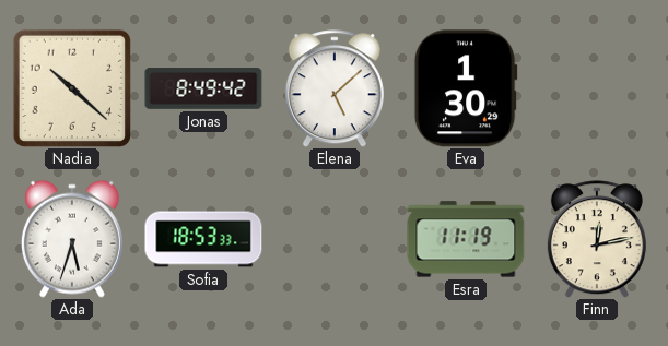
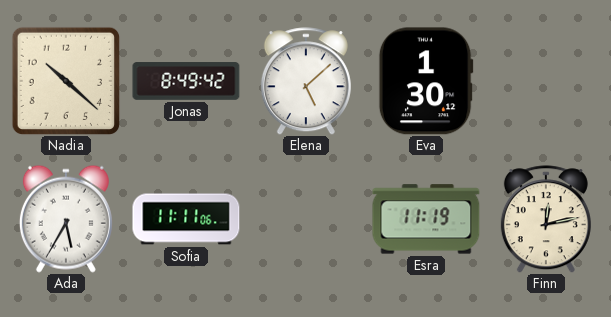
Eva: 1:30:29 -> 1:30:12 (426, 81)
Ada: 5:33 -> 5:35 (66, 219)
Sofia: 18:53 -> 11:11 (186, 219)
